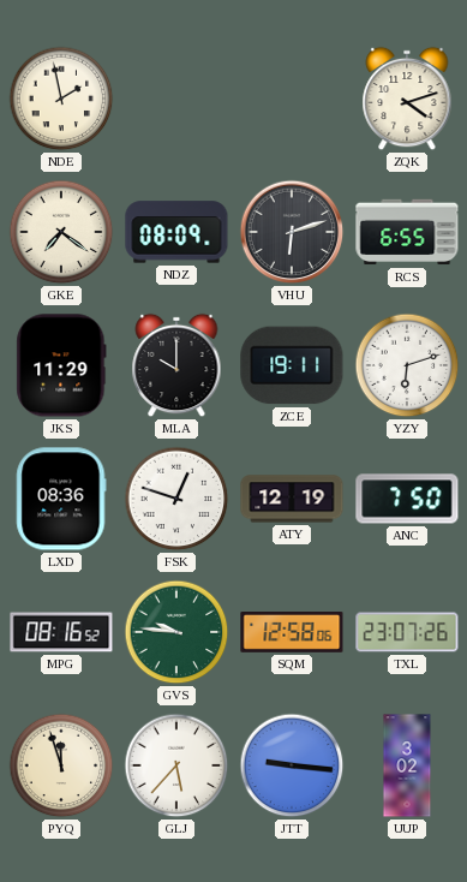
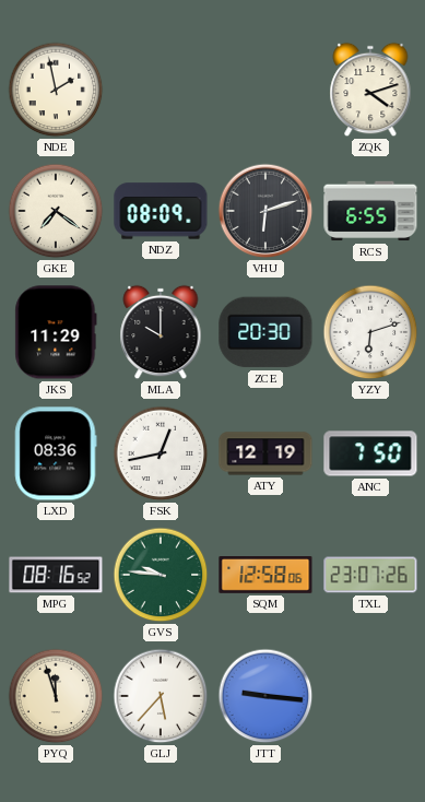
ZCE: 19:11 -> 20:30 (265, 332)
FSK: 12:48 -> 12:43 (161, 453)
UUP: 3:02 -> none (407, 765)
